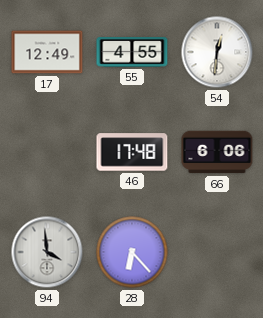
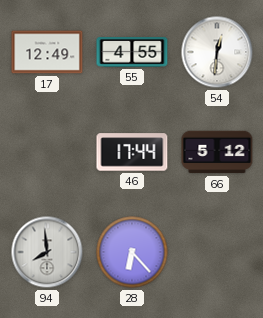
46: 17:48 -> 17:44 (132, 152)
66: 6:06 -> 5:12 (217, 152)
94: 3:59 -> 7:59 (47, 252)
